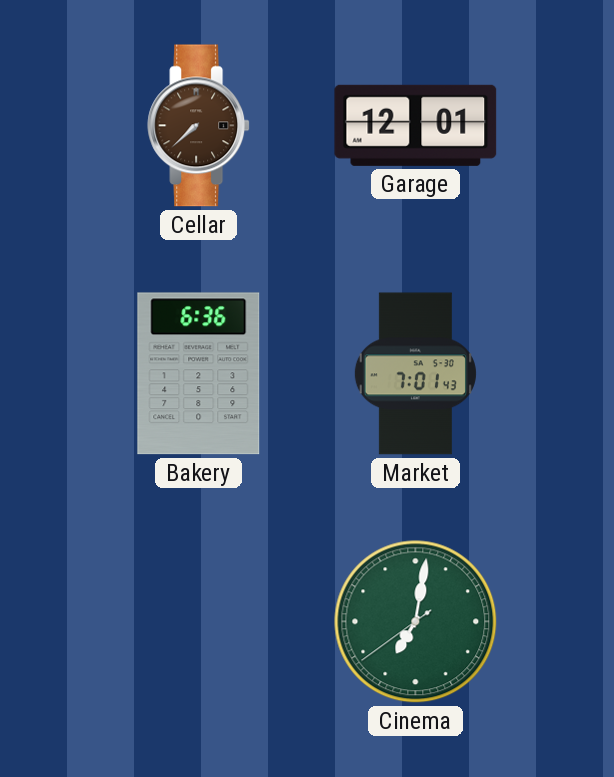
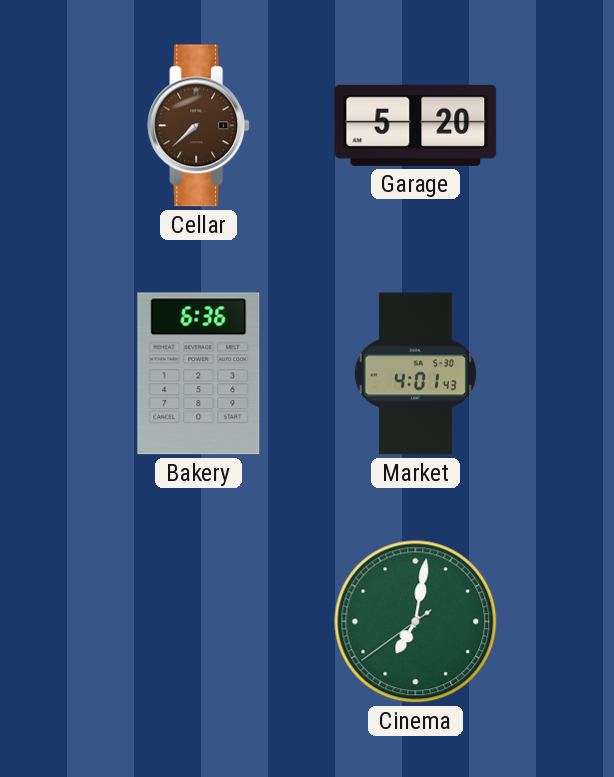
Garage: 12:01 -> 5:20 (416, 125)
Market: 7:01 -> 4:01 (415, 374)
